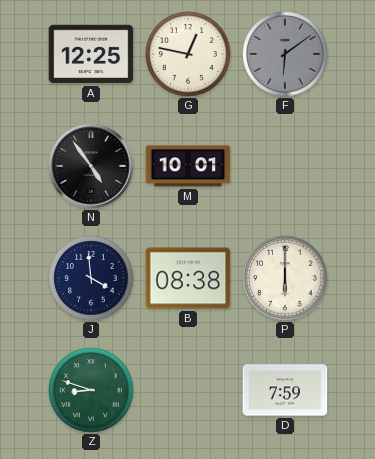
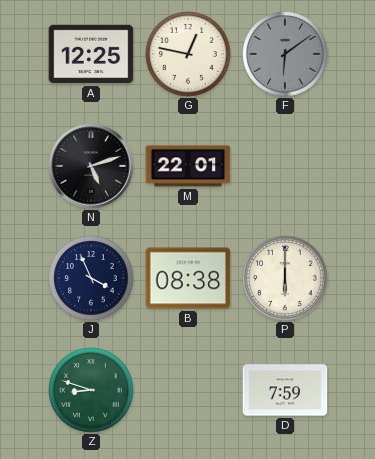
N: 4:54 -> 5:12 (91, 166)
M: 10:01 -> 22:01 (188, 166)
J: 3:59 -> 3:56 (91, 278)
